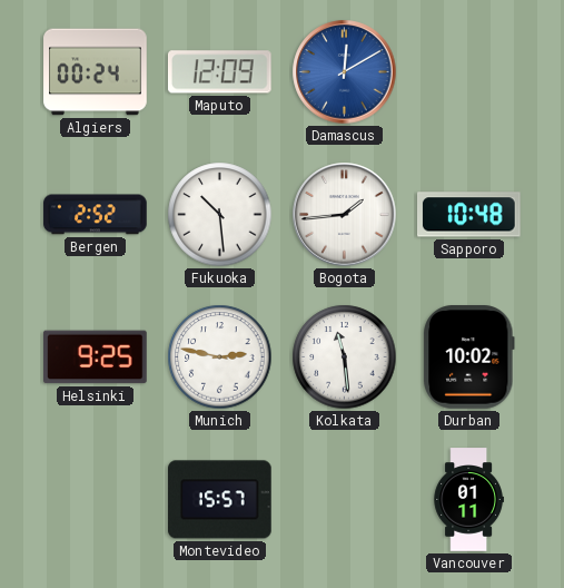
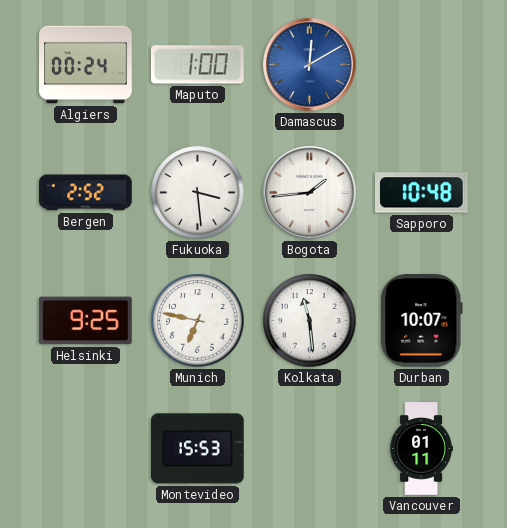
Maputo: 12:09 -> 1:00 (197, 65)
Fukuoka: 10:29 -> 3:29 (198, 193)
Munich: 2:47 -> 6:47 (198, 321)
Durban: 10:02 -> 10:07 (422, 321)
Montevideo: 15:57 -> 15:53 (198, 449)
